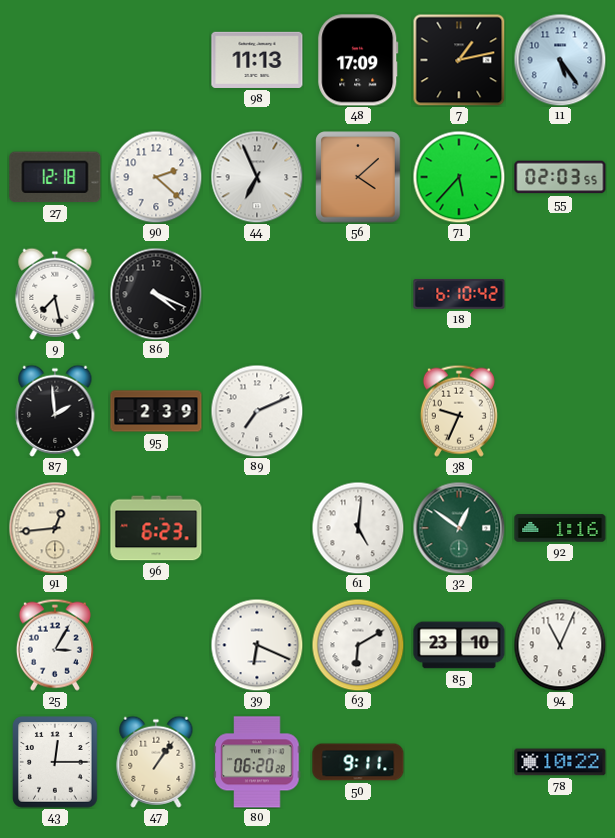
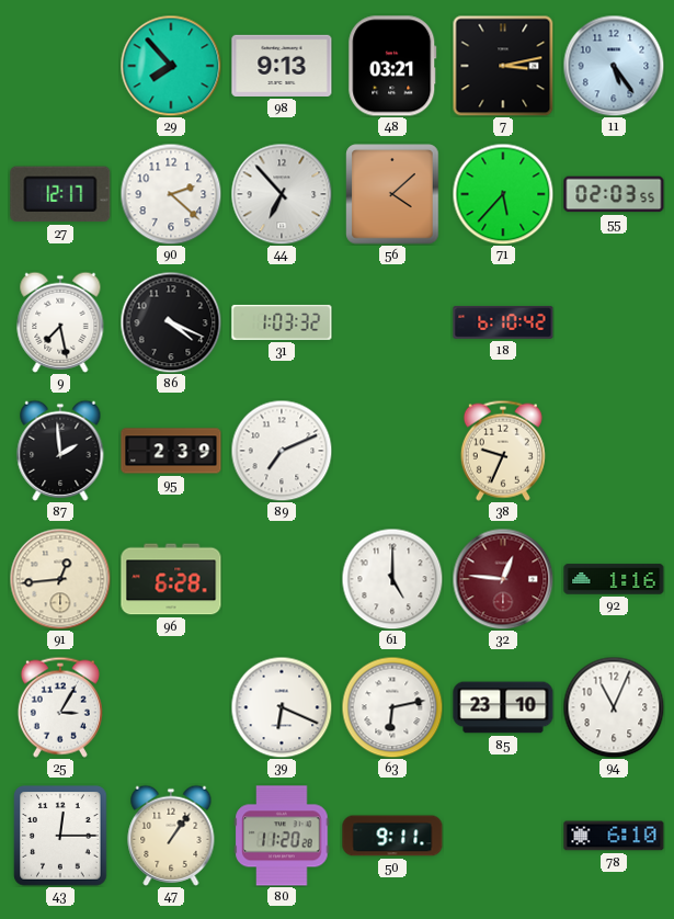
29: none -> 7:53 (171, 66)
98: 11:13 -> 9:13 (282, 66)
48: 17:09 -> 03:21 (392, 66)
7: 1:13 -> 3:13 (503, 66)
27: 12:18 -> 12:17 (60, 194)
44: 6:56 -> 6:53 (282, 194)
31: none -> 1:03 (282, 322)
96: 6:23 -> 6:28 (171, 579)
61: 5:01 -> 5:00 (392, 579)
32: 12:51 -> 12:46 (503, 579)
32 dial: green -> burgundy (503, 579)
63: 6:10 -> 6:13 (392, 707)
80: 06:20 -> 11:20 (282, 836)
78: 10:22 -> 6:10 (614, 836)
